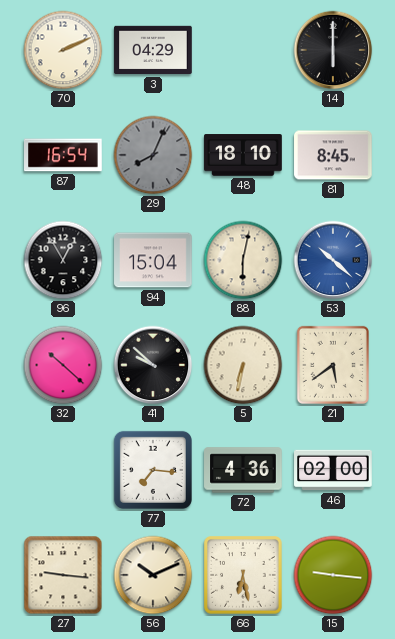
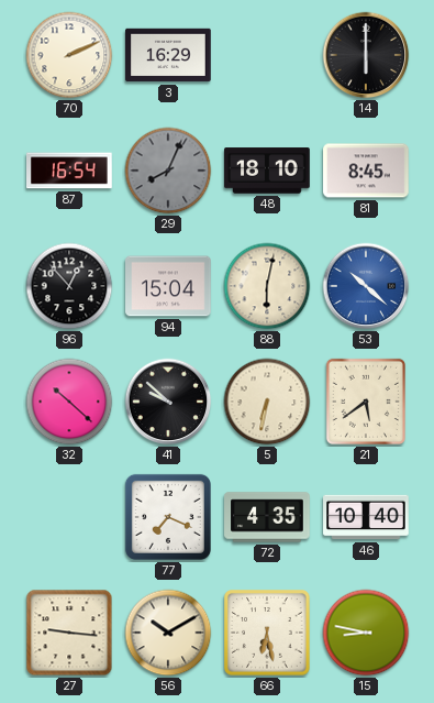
3: 04:29 -> 16:29 (168, 55)
96: 12:55 -> 12:53 (69, 286)
77: 7:16 -> 7:19 (168, 517)
72: 4:36 -> 4:35 (267, 517)
46: 02:00 -> 10:40 (366, 517)
56: 10:11 -> 10:10 (168, 633)
15: 9:16 -> 8:47 (366, 633)
